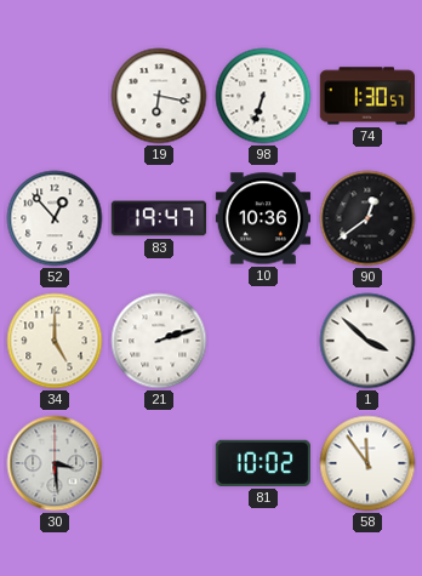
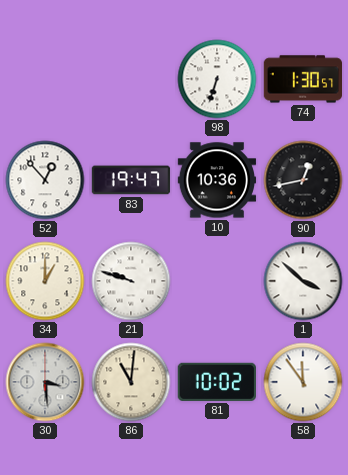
19: 6:17 -> none (159, 96)
90: 12:39 -> 12:43 (303, 180)
34: 5:00 -> 1:00 (45, 281)
21: 2:12 -> 9:48 (131, 281)
86: none -> 11:01 (131, 382)
